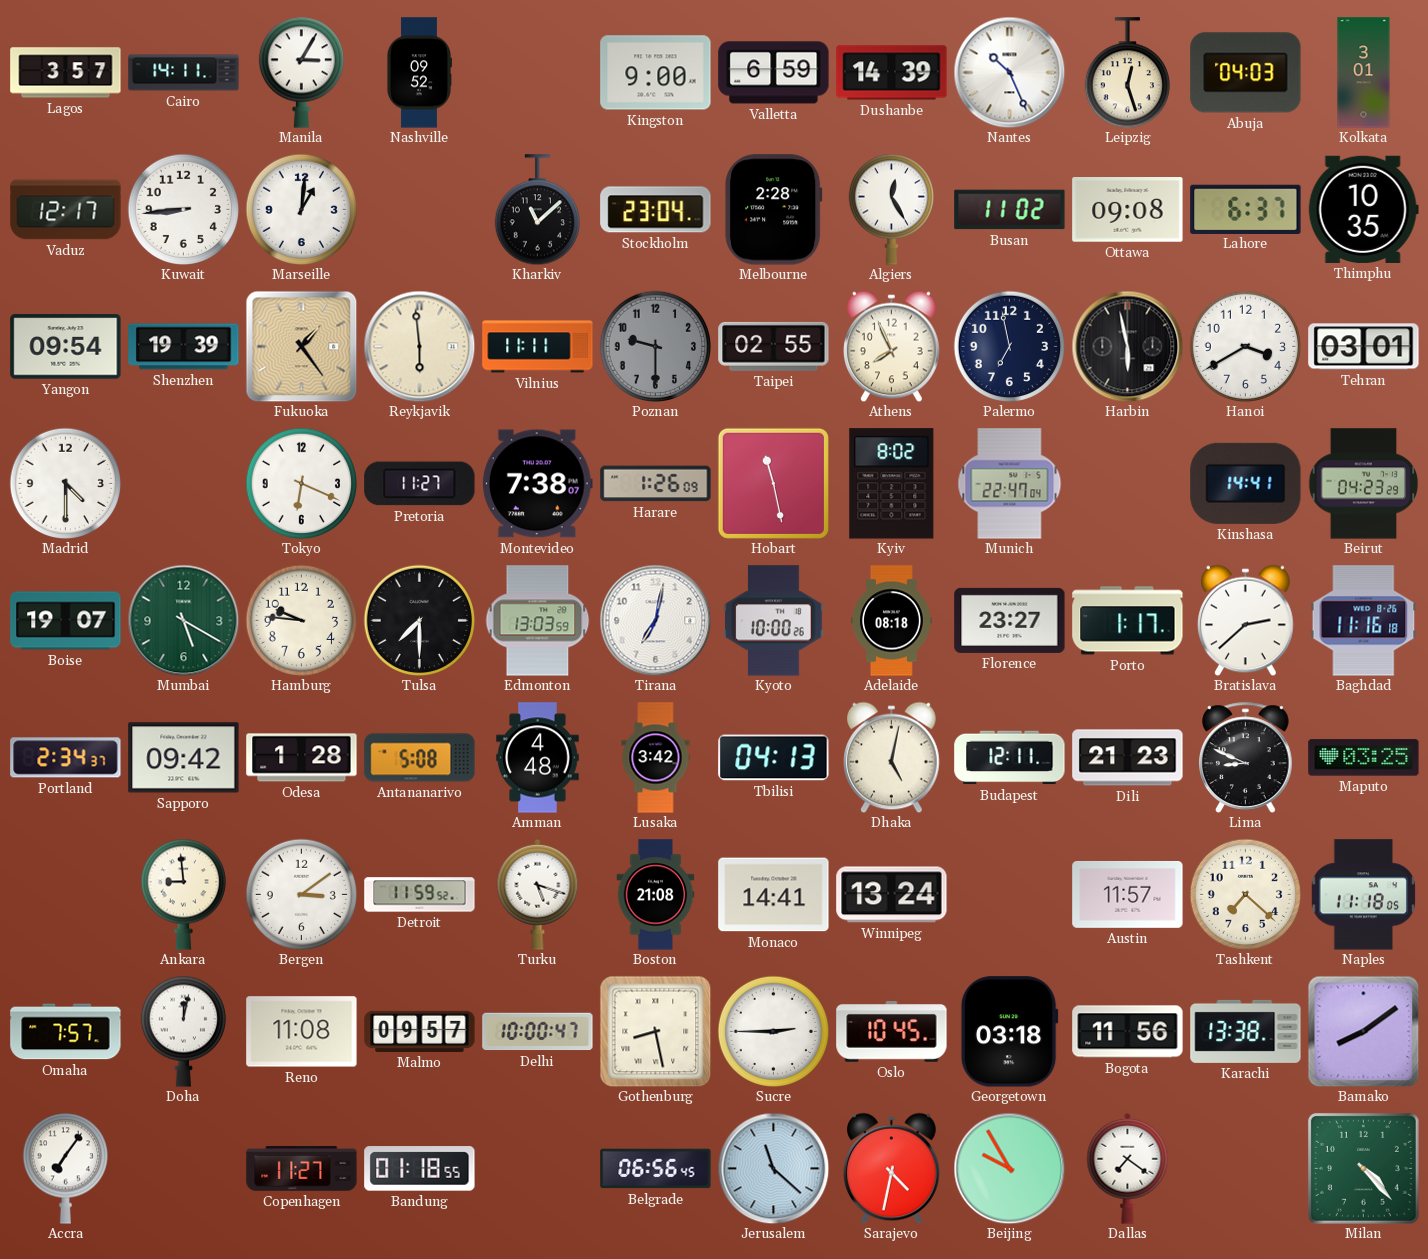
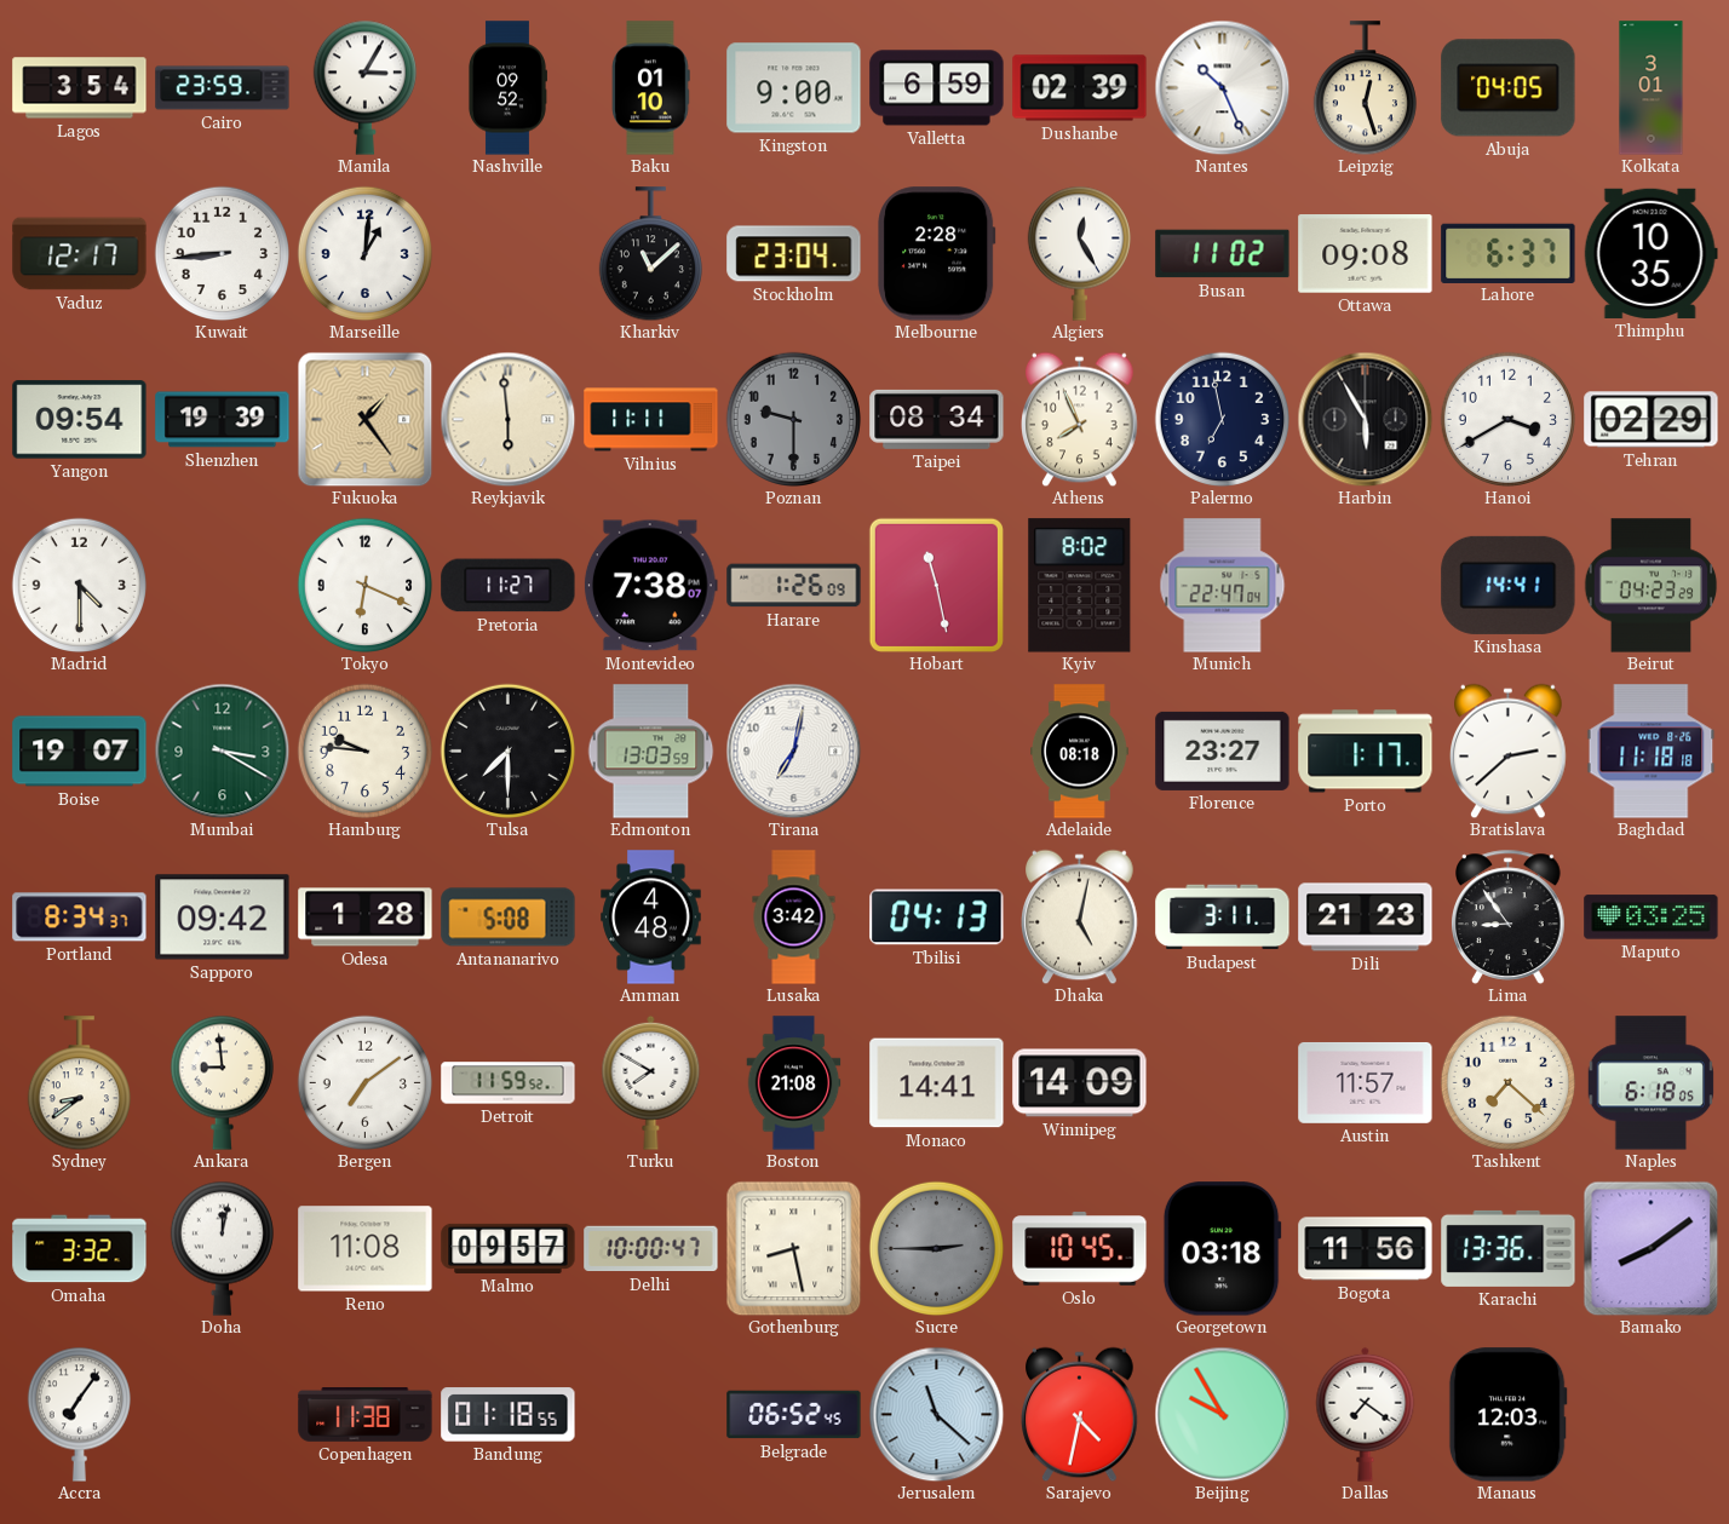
Lagos: 3:57 -> 3:54 (80, 88)
Cairo: 14:11 -> 23:59 (223, 88)
Baku: none -> 01:10 (650, 88)
Dushanbe: 14:39 -> 02:39 (1080, 88)
Abuja: 04:03 -> 04:05 (1509, 88)
Taipei: 02:55 -> 08:34 (937, 419)
Harbin: 5:58 -> 5:55 (1365, 419)
Tehran: 03:01 -> 02:29 (1652, 420)
Mumbai: 5:20 -> 3:20 (222, 751)
Kyoto: 10:00 -> none (774, 621)
Baghdad: 11:16 -> 11:18 (1652, 752)
Portland: 2:34 -> 8:34 (80, 918)
Budapest: 12:11 -> 3:11 (1223, 918)
Lima: 8:49 -> 8:54 (1509, 916)
Sydney: none -> 8:39 (79, 1083)
Bergen: 3:09 -> 7:09 (364, 1082)
Turku: 5:18 -> 7:50 (651, 1082)
Winnipeg: 13:24 -> 14:09 (1080, 1083)
Naples: 11:18 -> 6:18 (1650, 1083)
Omaha: 7:57 -> 3:32 (80, 1249)
Sucre dial: white -> grey (936, 1248)
Karachi: 13:38 -> 13:36 (1509, 1248)
Copenhagen: 11:27 -> 11:38 (366, 1415)
Belgrade: 06:56 -> 06:52 (794, 1415)
Manaus: none -> 12:03 (1507, 1415)
Milan: 4:23 -> none (1363, 1168)
